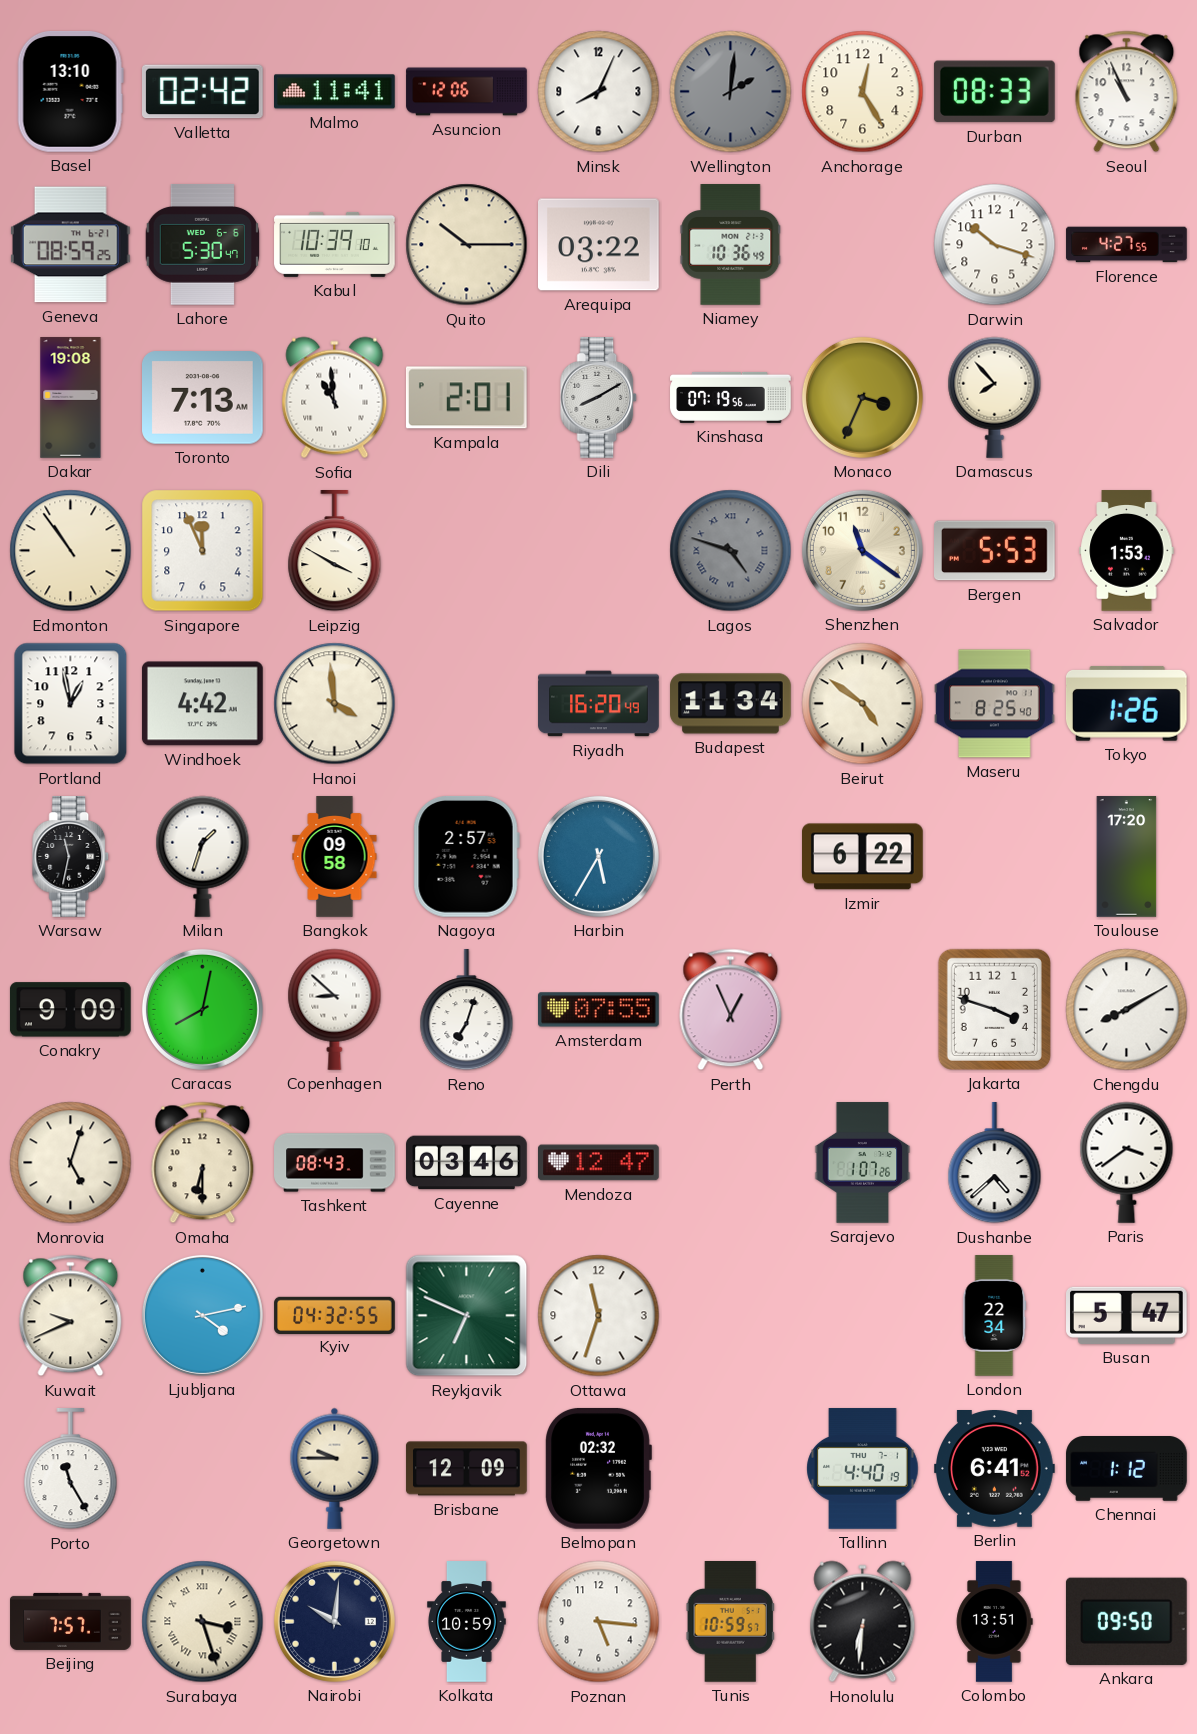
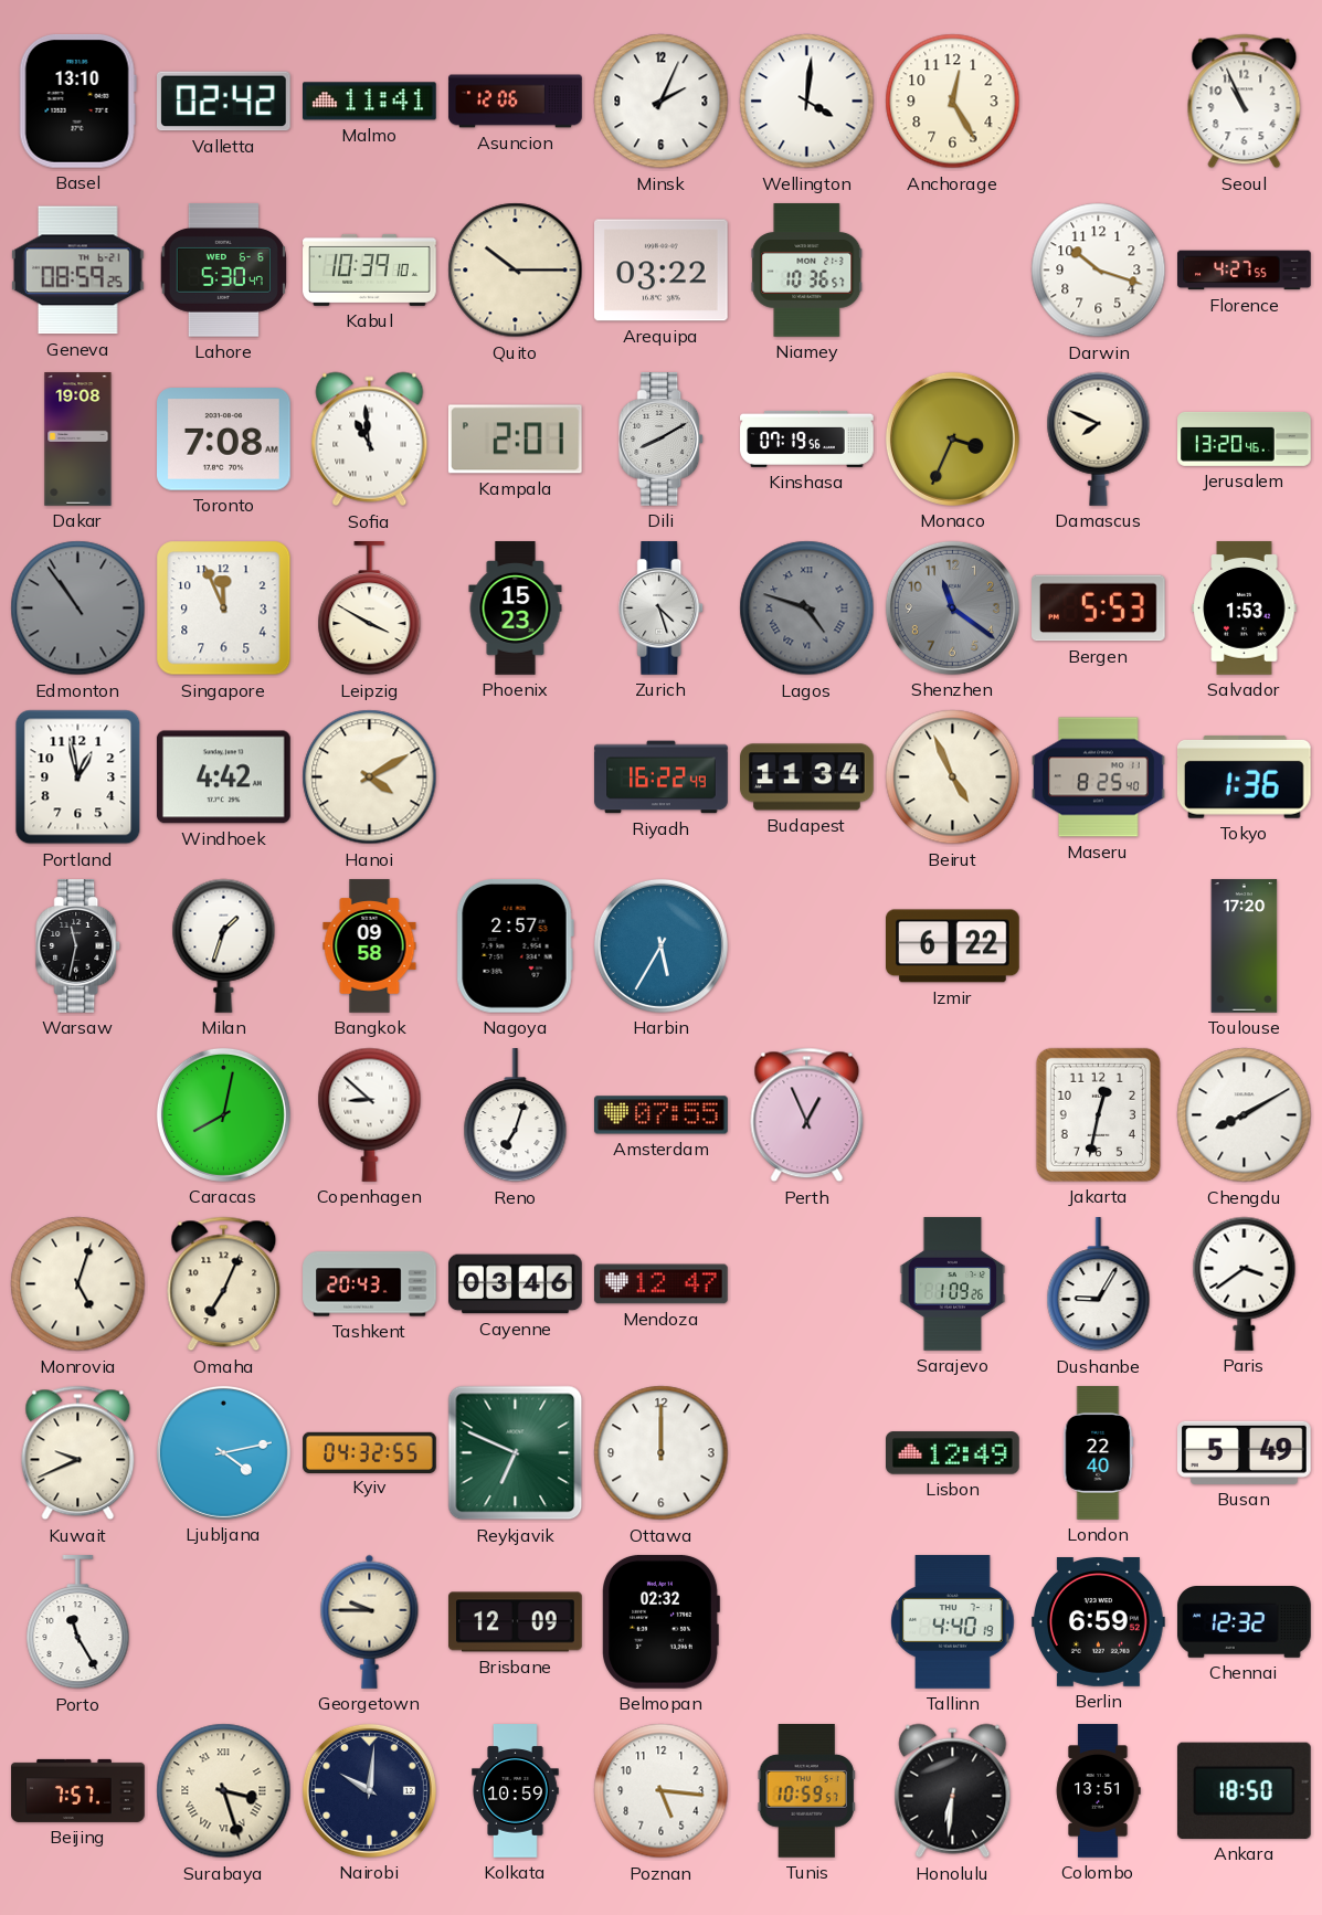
Minsk: 8:04 -> 2:04 (662, 102)
Wellington: 2:01 -> 4:01 (807, 102)
Wellington dial: grey -> white (807, 102)
Durban: 08:33 -> none (994, 92)
Niamey: 10:36:49 -> 10:36:57 (807, 271)
Toronto: 7:13 -> 7:08 (224, 440)
Damascus: 7:53 -> 7:49 (1099, 438)
Jerusalem: none -> 13:20 (1245, 438)
Edmonton dial: cream -> grey (78, 609)
Phoenix: none -> 15:23 (516, 609)
Zurich: none -> 4:27 (662, 609)
Shenzhen dial: cream -> grey (952, 607)
Hanoi: 3:59 -> 4:10 (370, 777)
Riyadh: 16:20 -> 16:22 (662, 777)
Beirut: 4:51 -> 4:56 (953, 777)
Tokyo: 1:26 -> 1:36 (1244, 776)
Conakry: 9:09 -> none (70, 1010)
Jakarta: 3:48 -> 12:32 (1098, 1114)
Omaha: 6:30 -> 7:04 (224, 1284)
Tashkent: 08:43 -> 20:43 (370, 1284)
Sarajevo: 1:07 -> 1:09 (953, 1284)
Dushanbe: 4:38 -> 9:05 (1099, 1286)
Ottawa: 11:33 -> 12:00 (662, 1453)
Lisbon: none -> 12:49 (953, 1453)
London: 22:34 -> 22:40 (1099, 1453)
Busan: 5:47 -> 5:49 (1245, 1452)
Berlin: 6:41 -> 6:59 (1099, 1622)
Chennai: 1:12 -> 12:32 (1245, 1622)
Ankara: 09:50 -> 18:50 (1244, 1790)
